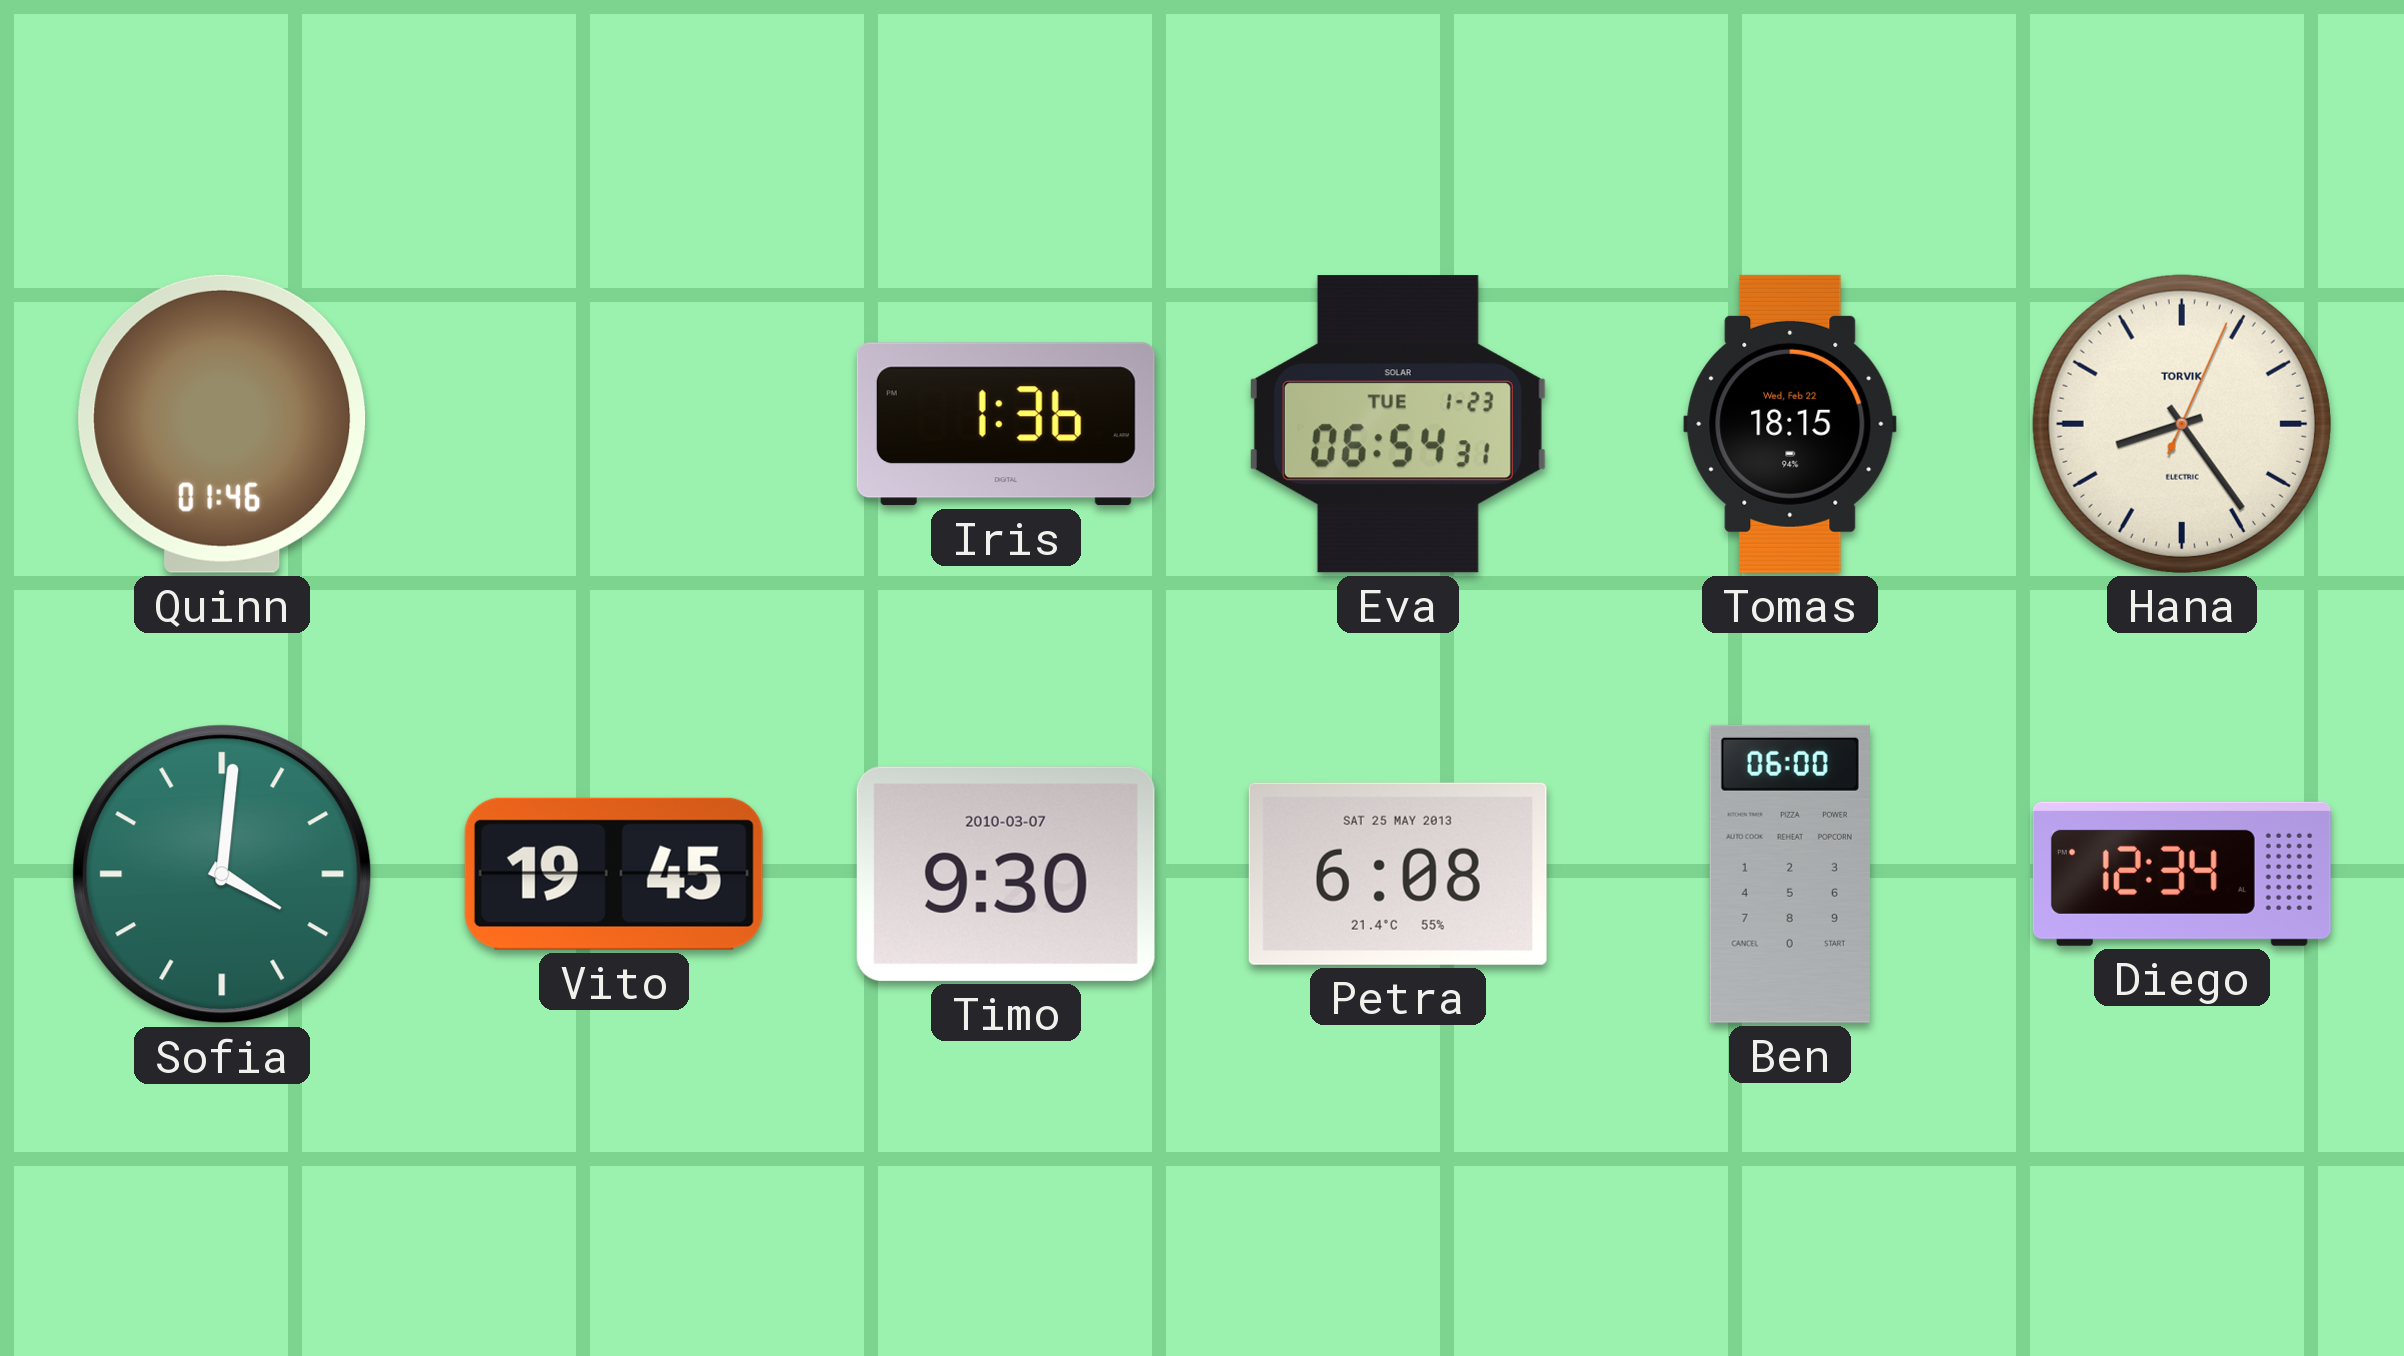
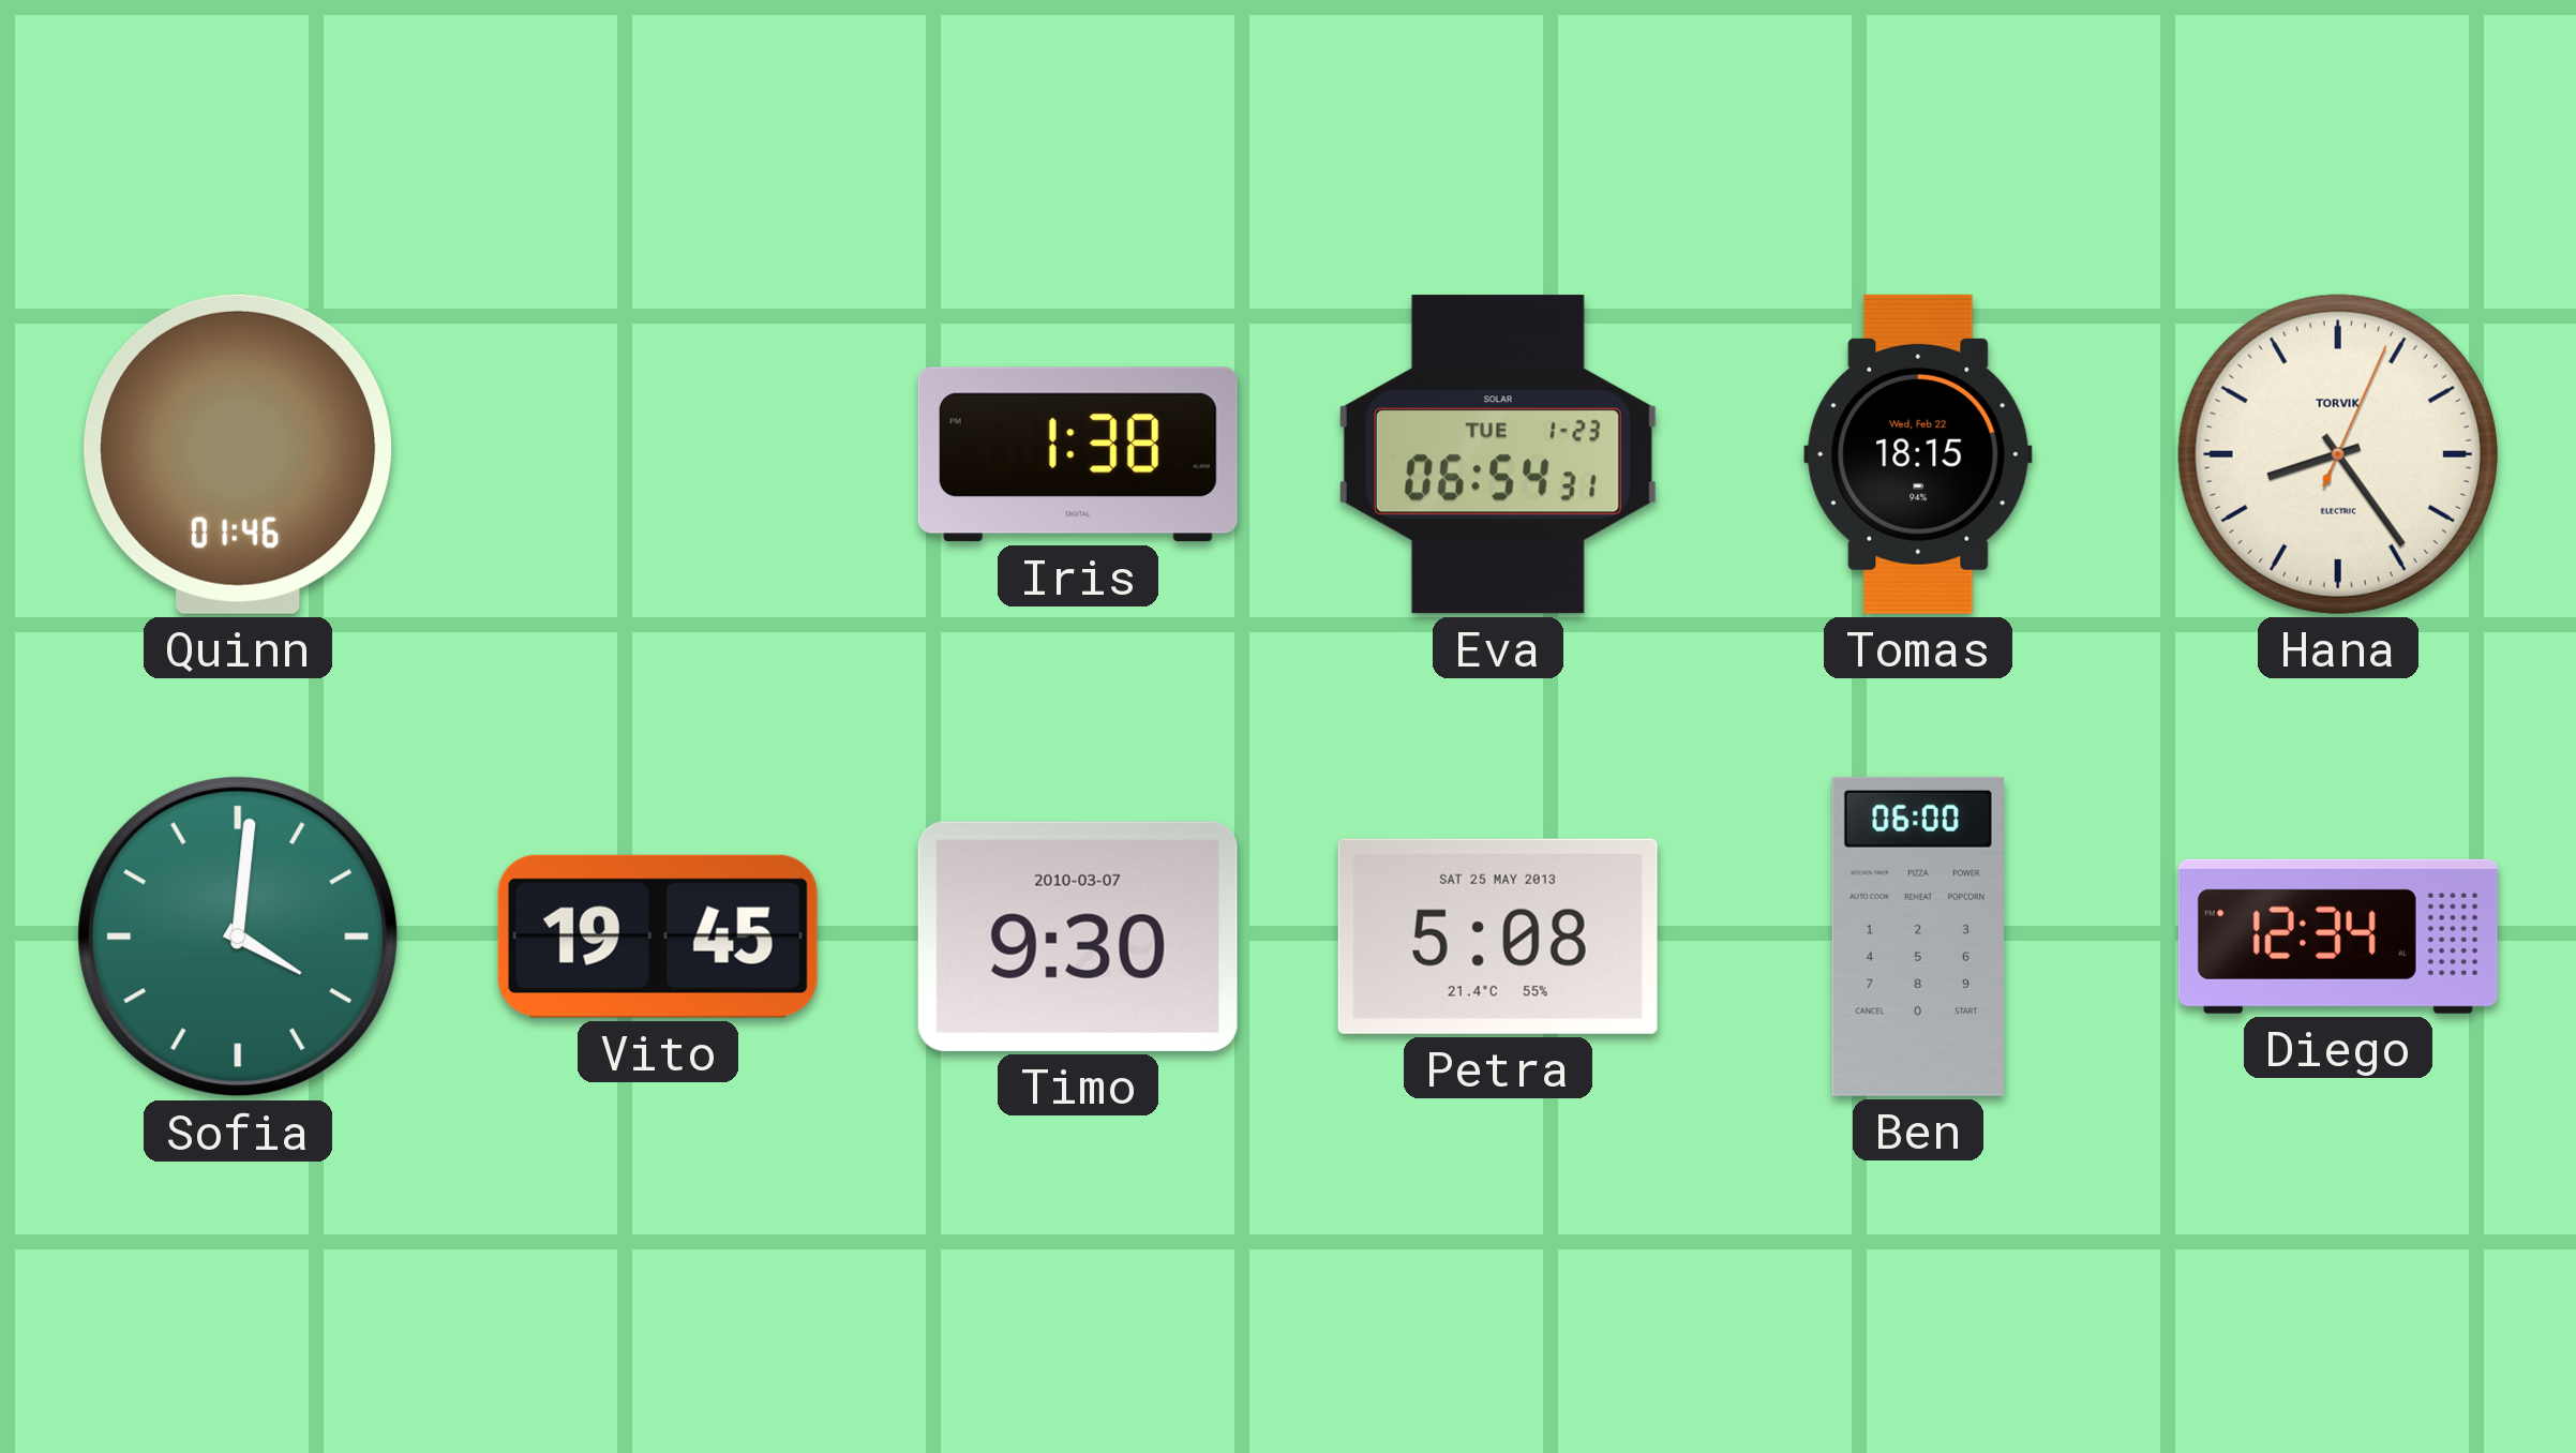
Iris: 1:36 -> 1:38 (1078, 454)
Petra: 6:08 -> 5:08 (1498, 937)
